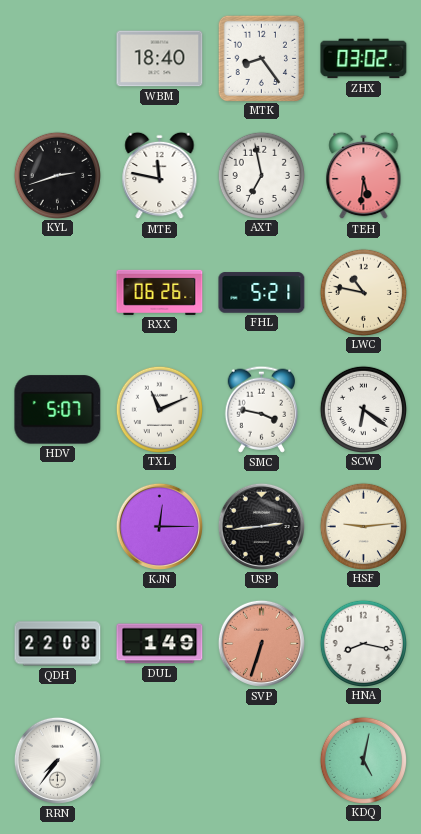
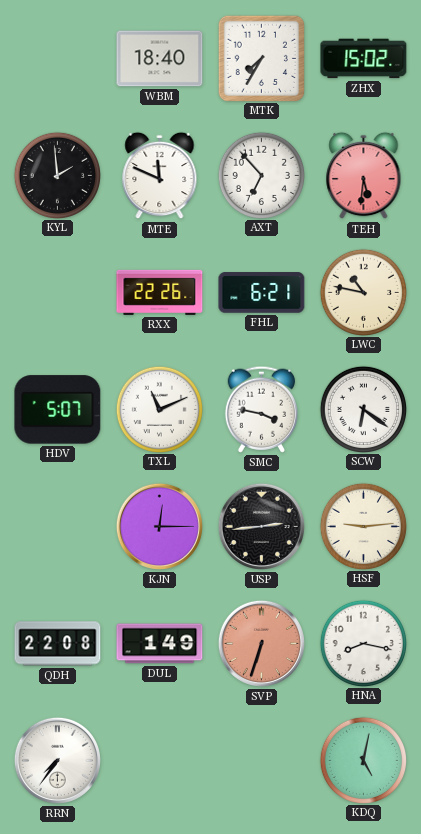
MTK: 8:24 -> 7:35 (261, 58)
ZHX: 03:02 -> 15:02 (364, 59)
KYL: 2:42 -> 1:59 (57, 175)
MTE: 11:47 -> 11:49 (160, 176)
AXT: 6:58 -> 6:53 (261, 175)
RXX: 06:26 -> 22:26 (160, 292)
FHL: 5:21 -> 6:21 (262, 293)
